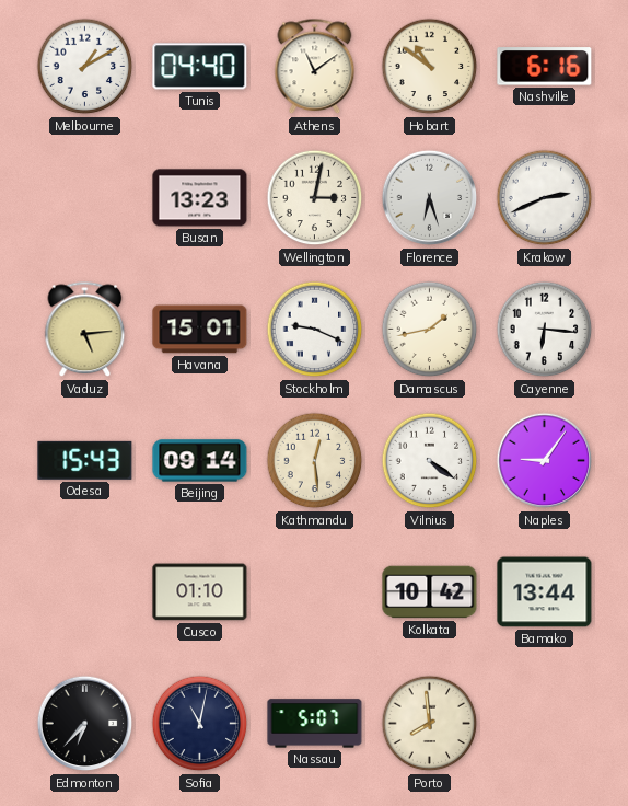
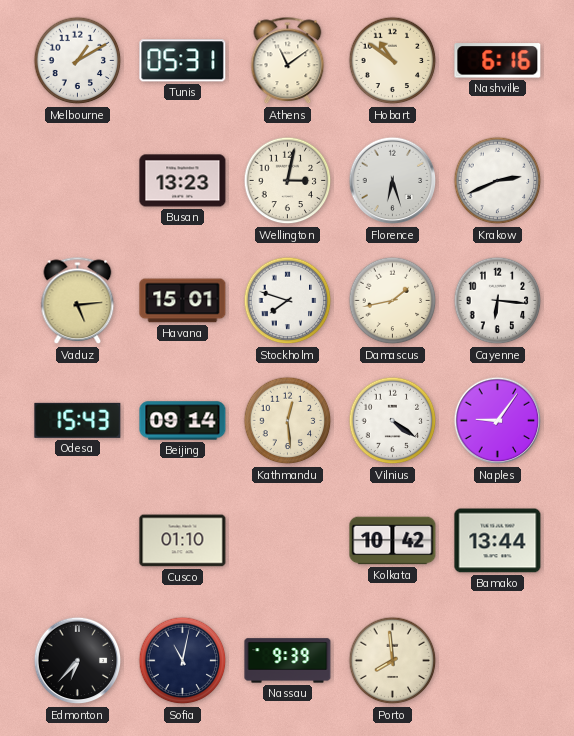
Tunis: 04:40 -> 05:31 (183, 61)
Stockholm: 9:19 -> 7:48 (288, 301)
Nassau: 5:07 -> 9:39 (288, 661)
